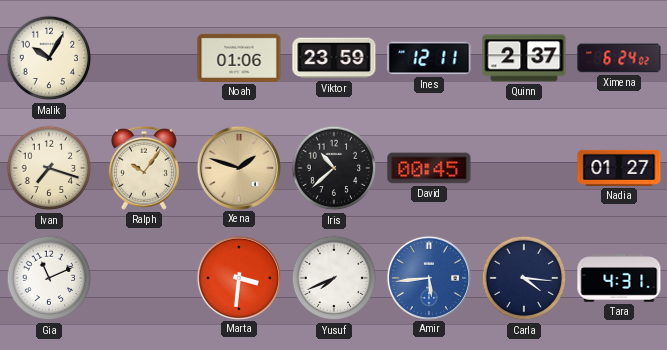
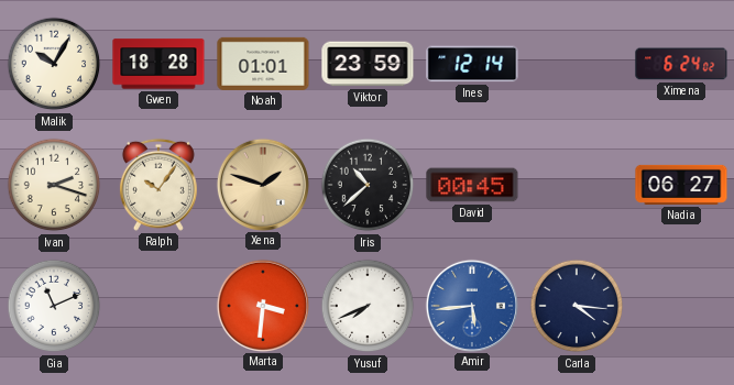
Gwen: none -> 18:28 (158, 64)
Noah: 01:06 -> 01:01 (263, 64)
Ines: 12:11 -> 12:14 (472, 64)
Quinn: 2:37 -> none (524, 58)
Ivan: 7:18 -> 2:18 (54, 185)
Nadia: 01:27 -> 06:27 (681, 185)
Tara: 4:31 -> none (619, 278)
